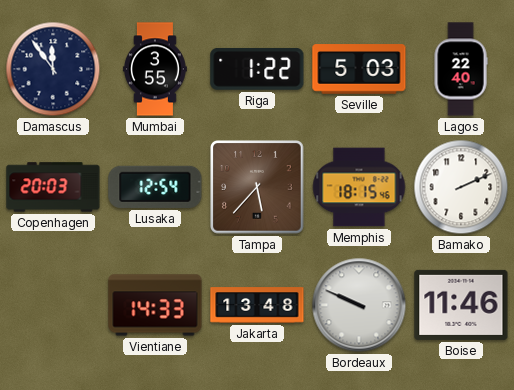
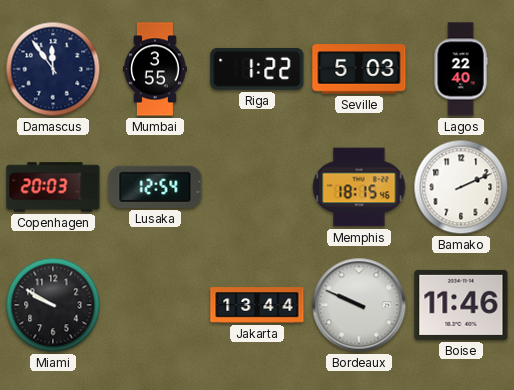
Tampa: 5:37 -> none (258, 188)
Miami: none -> 9:50 (53, 305)
Vientiane: 14:33 -> none (155, 305)
Jakarta: 13:48 -> 13:44 (257, 305)
